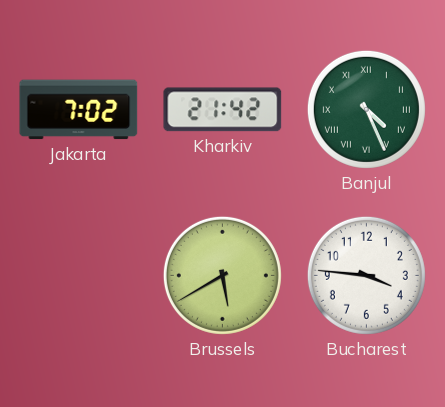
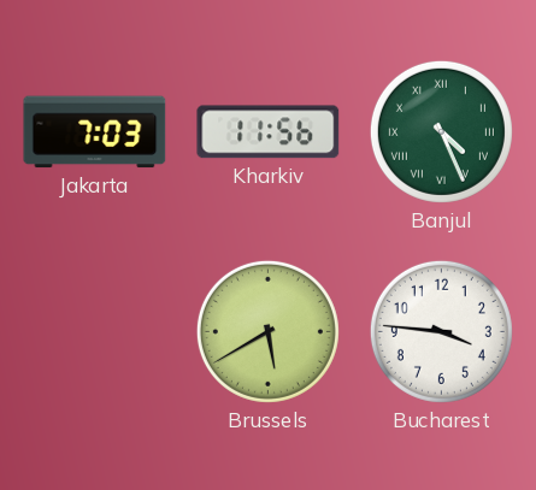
Jakarta: 7:02 -> 7:03 (95, 132)
Kharkiv: 21:42 -> 11:56 (269, 132)
